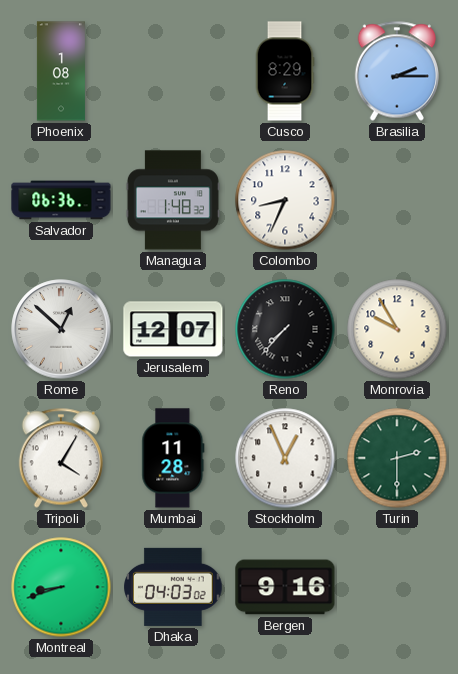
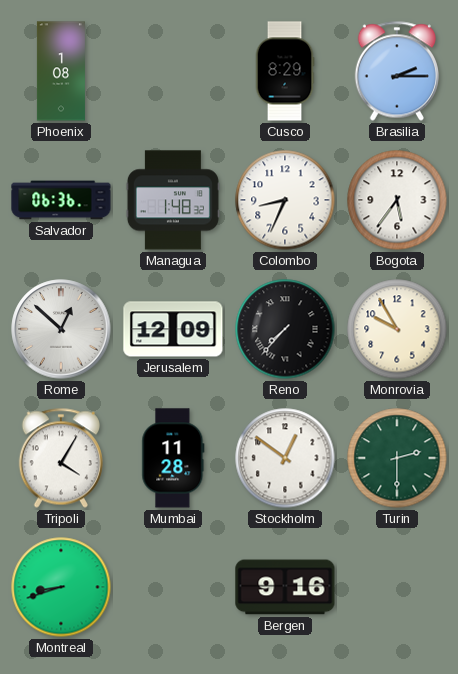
Bogota: none -> 5:36 (397, 200)
Jerusalem: 12:07 -> 12:09 (173, 329)
Stockholm: 12:56 -> 12:51 (285, 458)
Dhaka: 04:03 -> none (173, 587)
